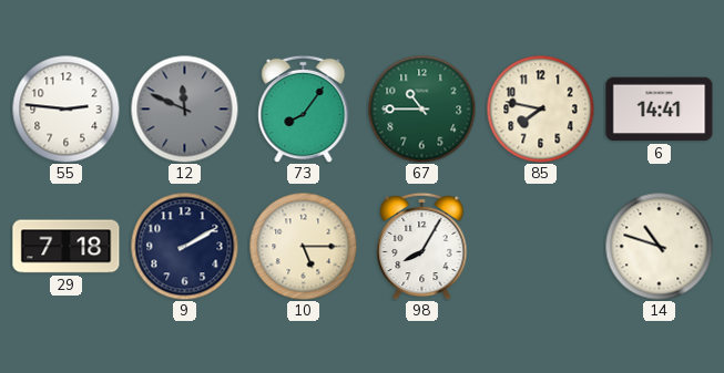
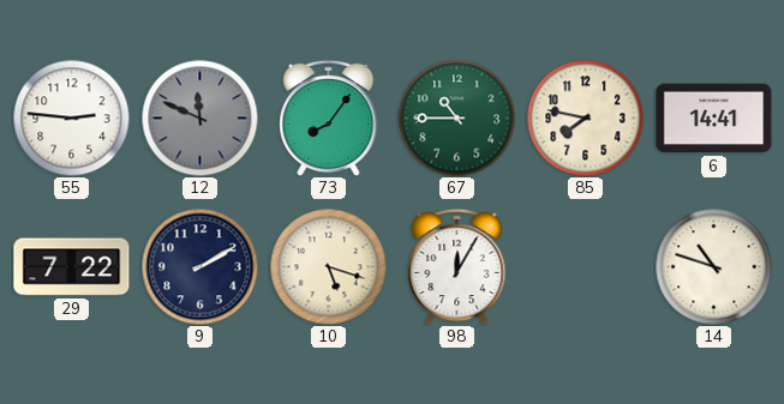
29: 7:18 -> 7:22 (72, 267)
10: 5:15 -> 5:18 (328, 266)
98: 8:05 -> 12:05 (457, 266)
